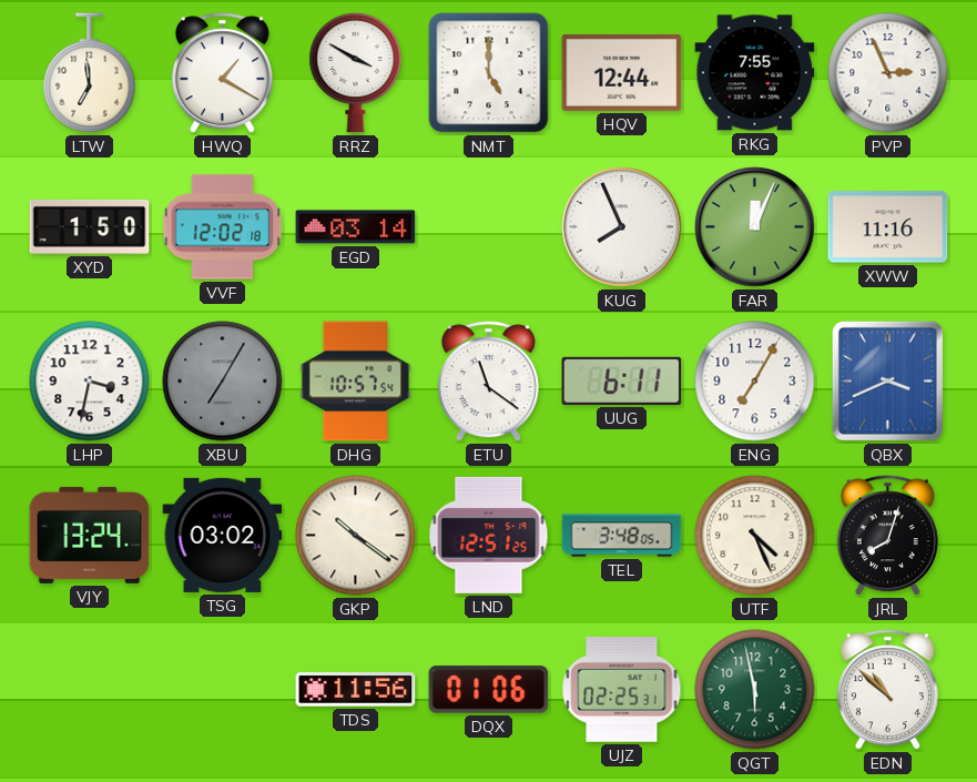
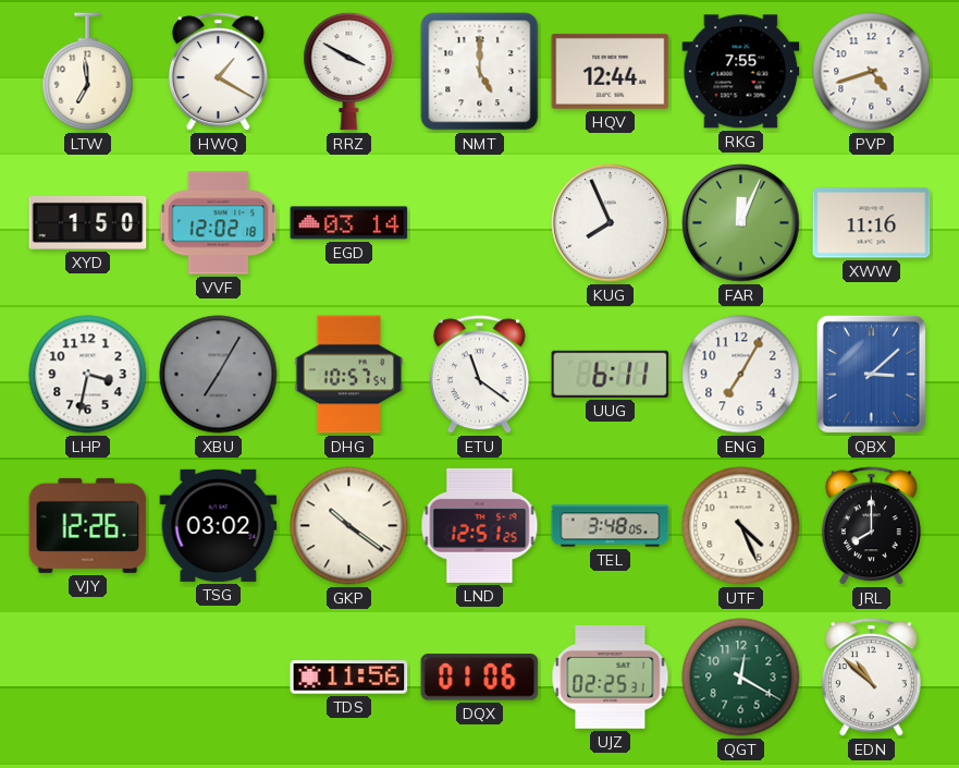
PVP: 2:56 -> 4:42 (872, 72)
QBX: 3:41 -> 3:08 (871, 374)
VJY: 13:24 -> 12:26 (88, 525)
JRL: 8:03 -> 8:00 (871, 526)
QGT: 5:58 -> 12:20 (741, 678)
